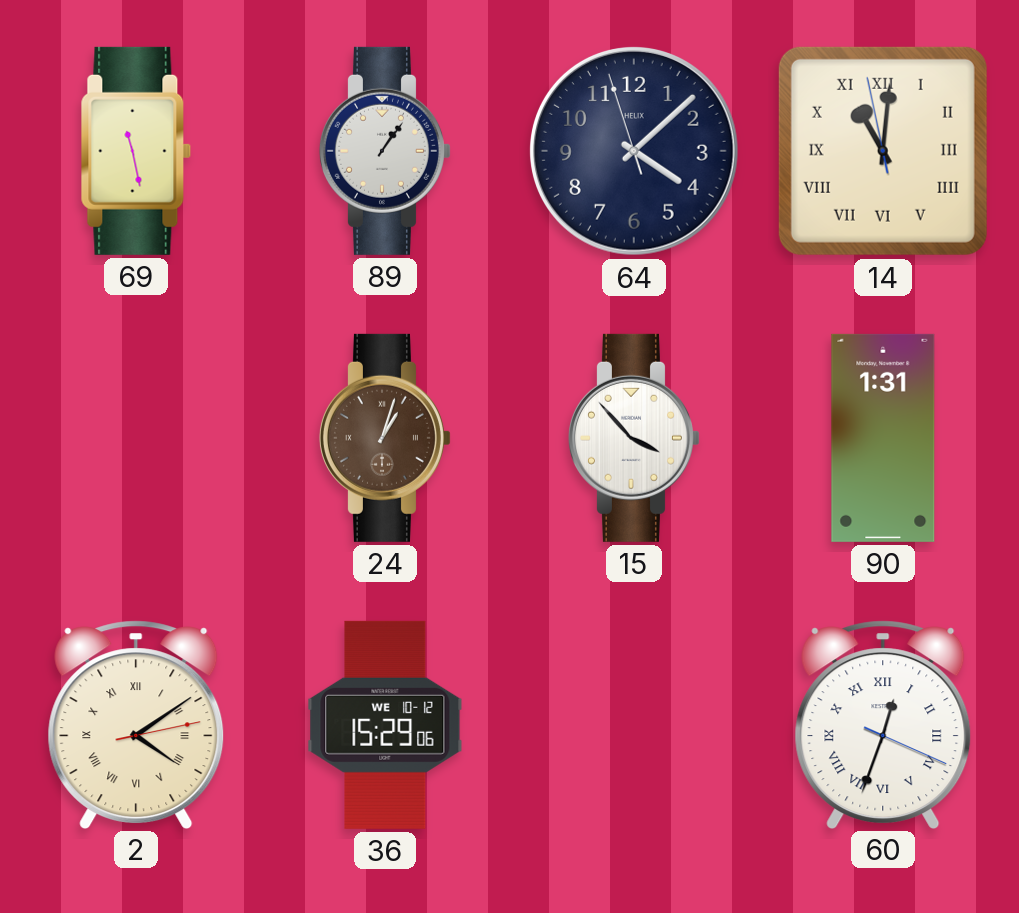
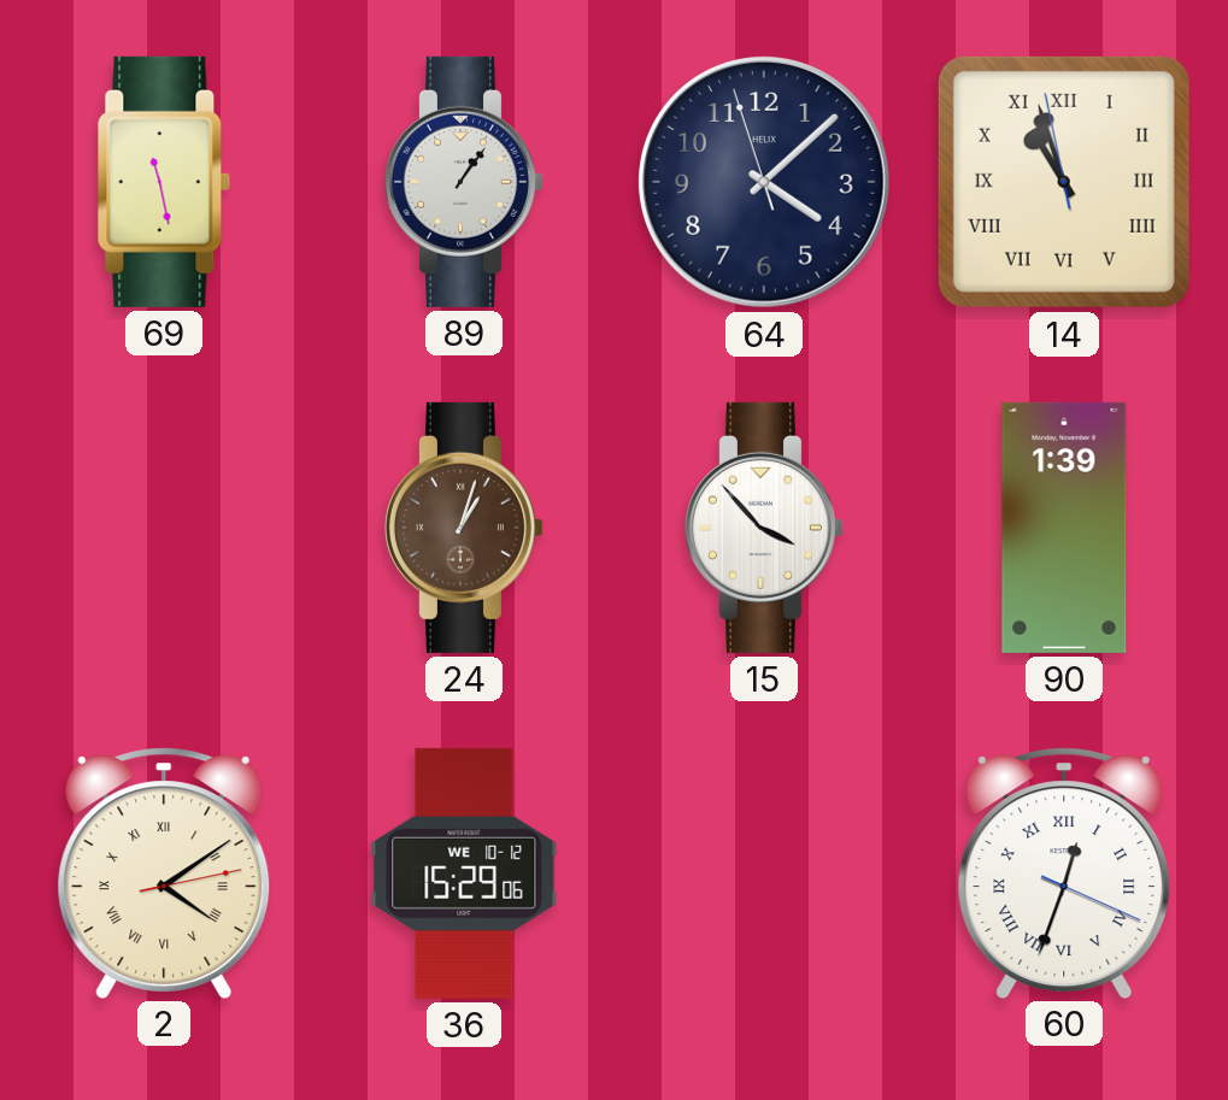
14: 11:00 -> 10:56 (1064, 182)
90: 1:31 -> 1:39 (1064, 528)
